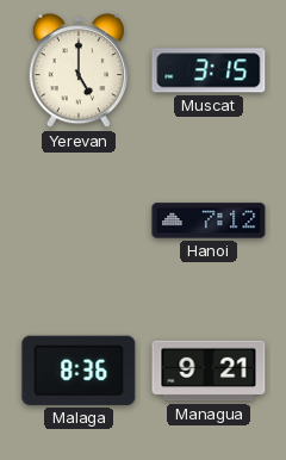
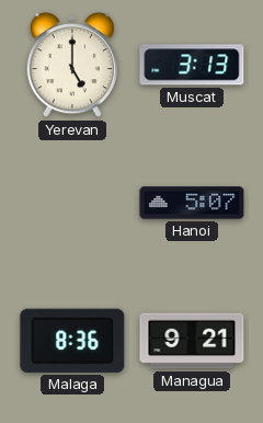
Muscat: 3:15 -> 3:13 (192, 65)
Hanoi: 7:12 -> 5:07 (192, 203)
